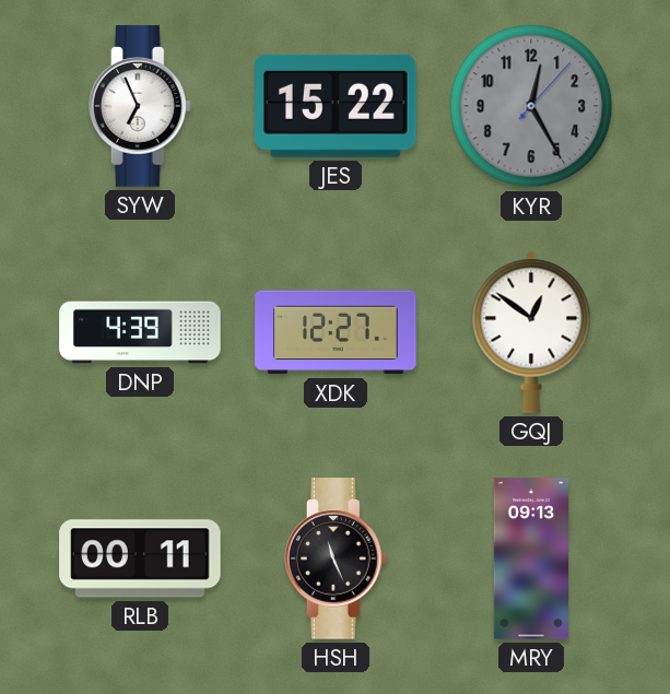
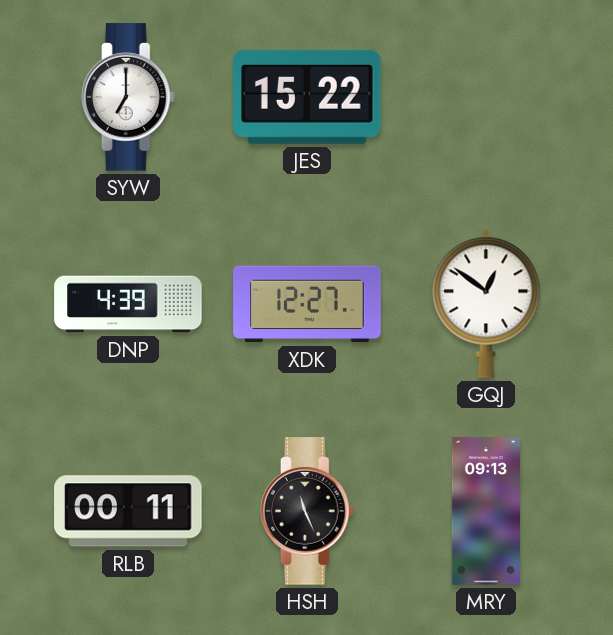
SYW: 6:56 -> 7:00 (128, 97)
KYR: 12:25 -> none (531, 106)
